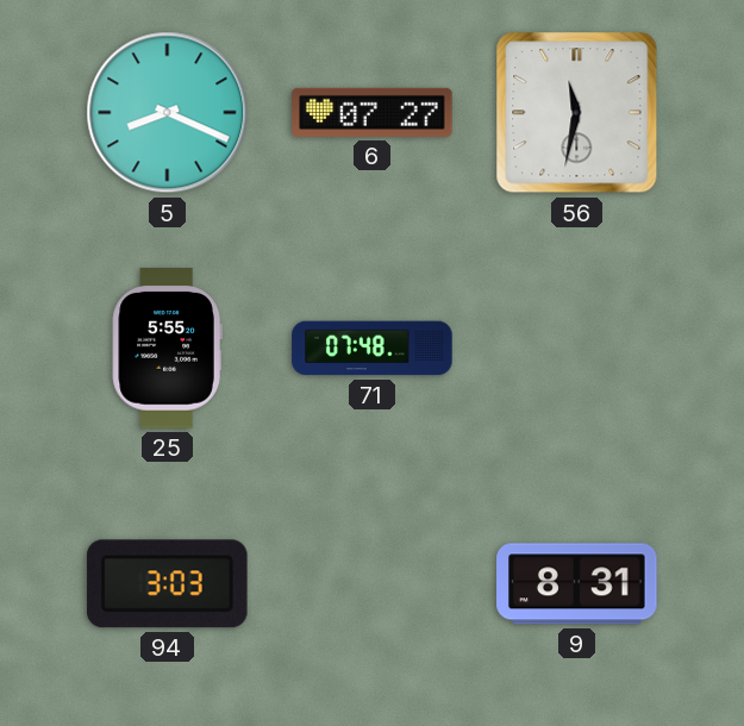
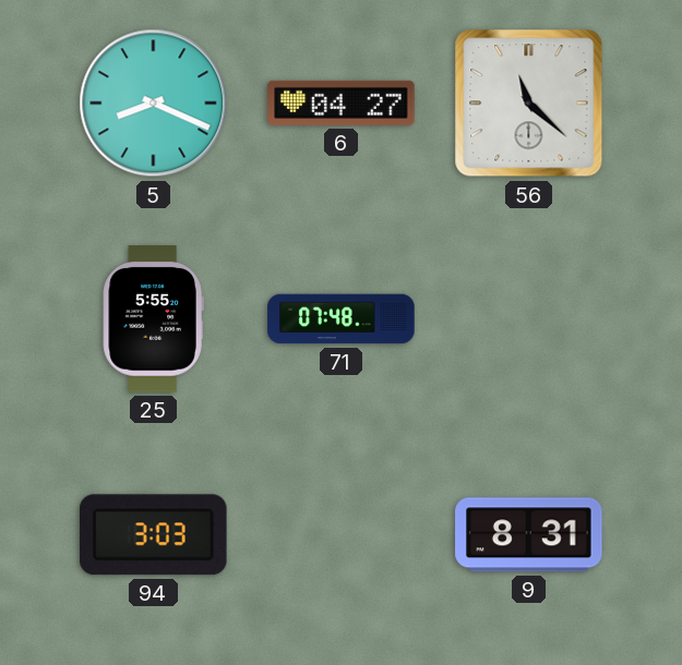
6: 07:27 -> 04:27 (342, 102)
56: 11:32 -> 11:22 (529, 104)
